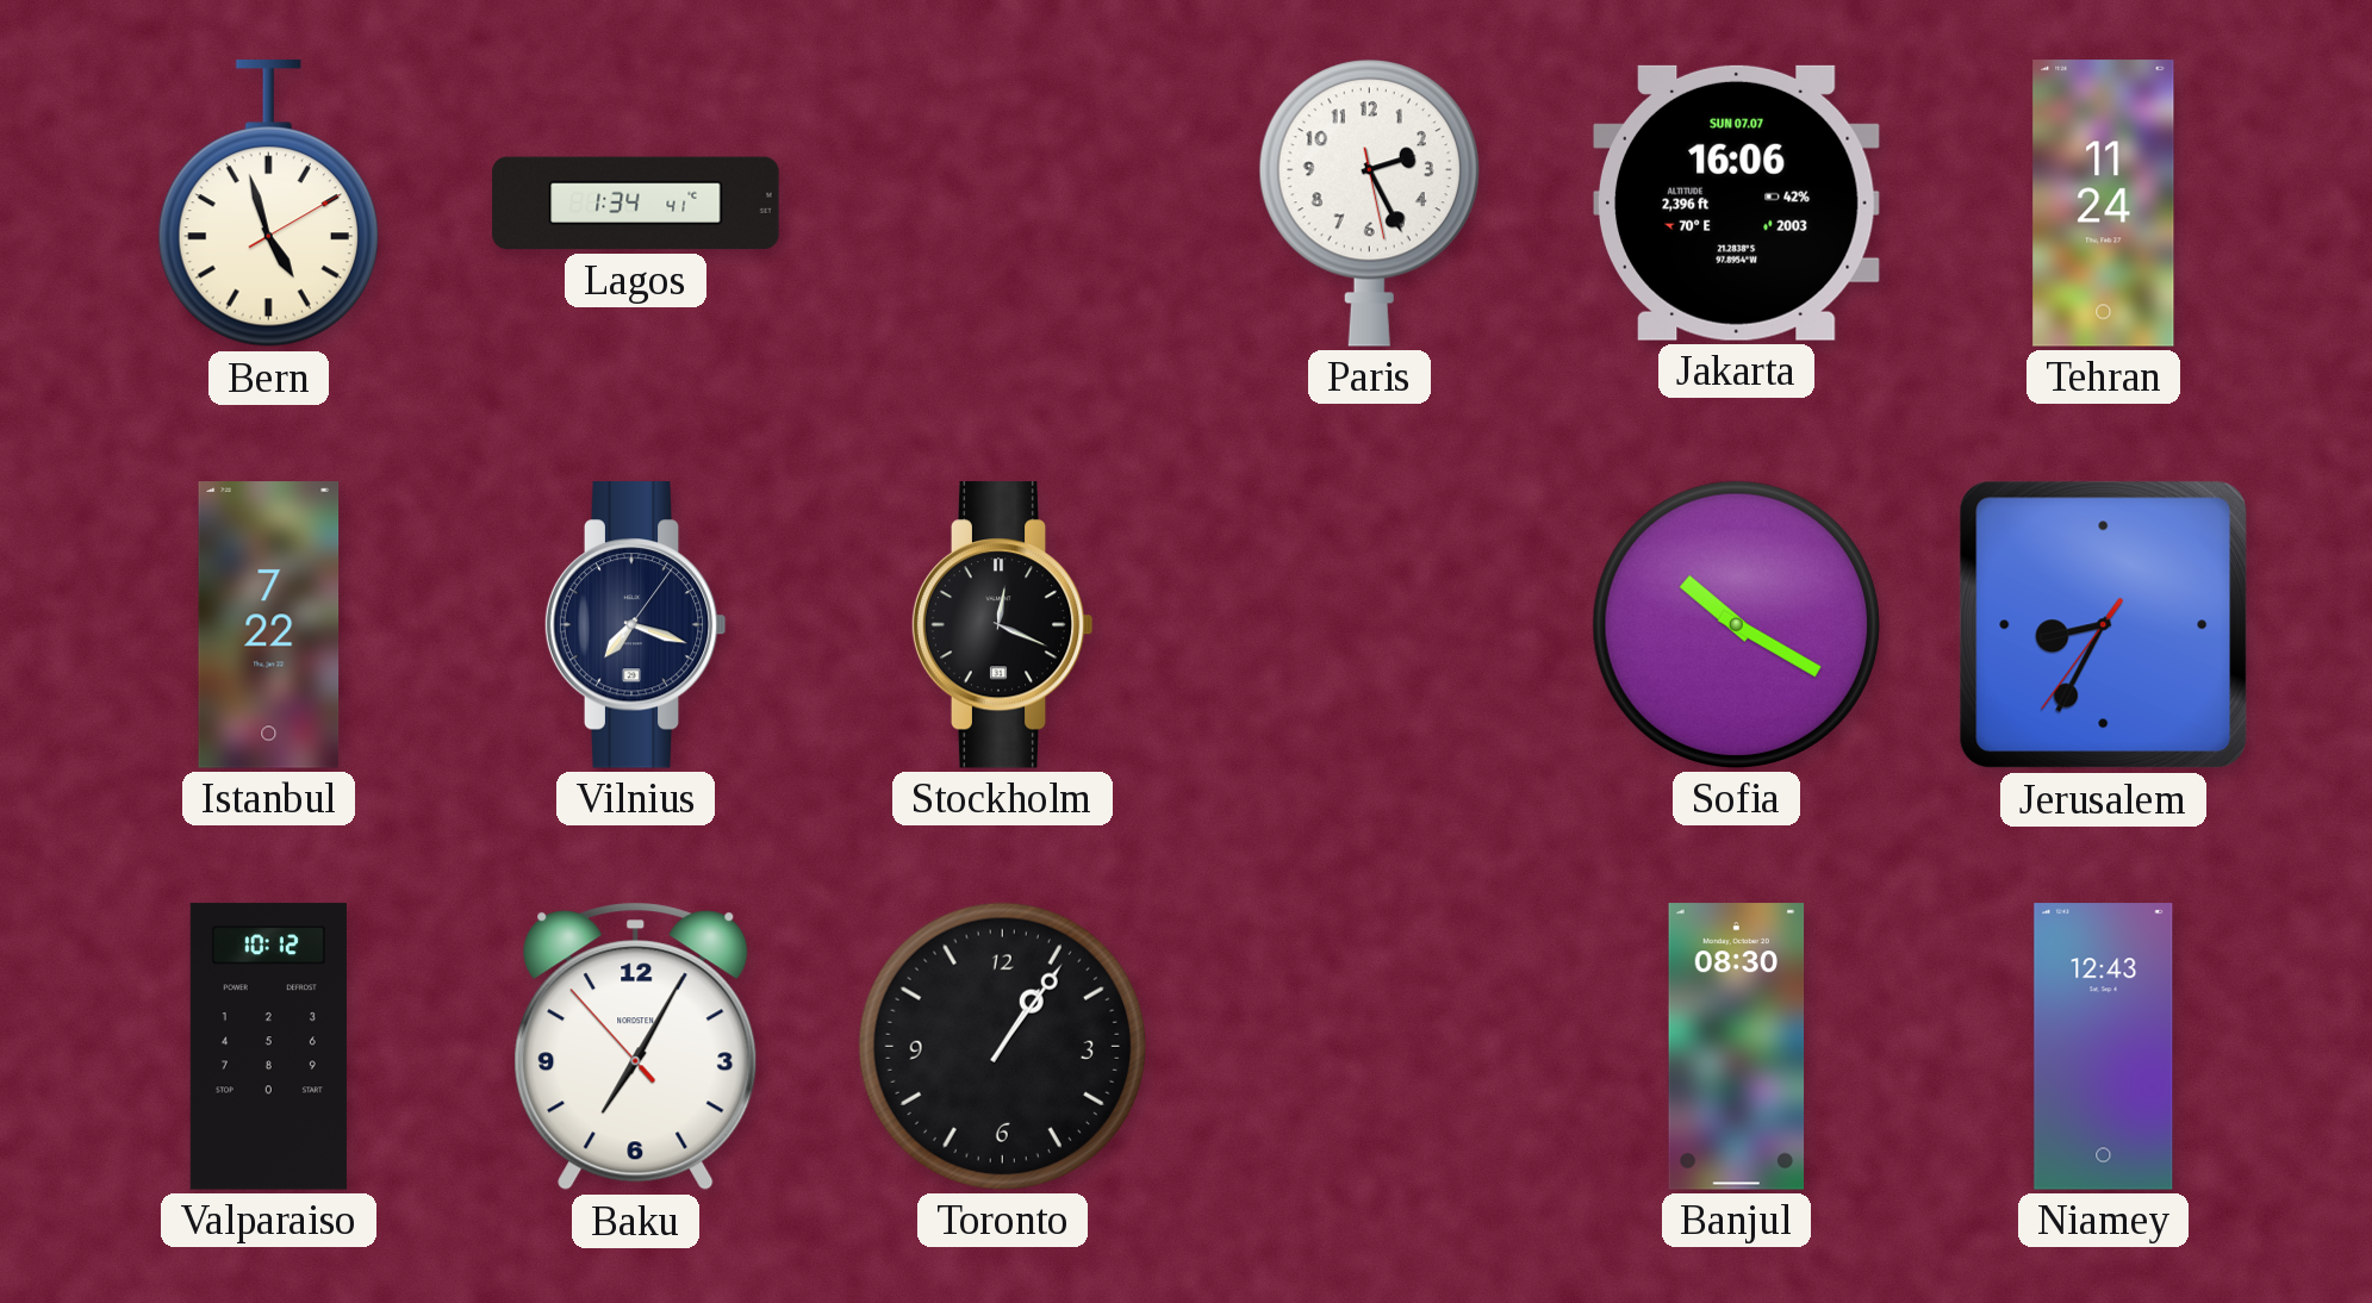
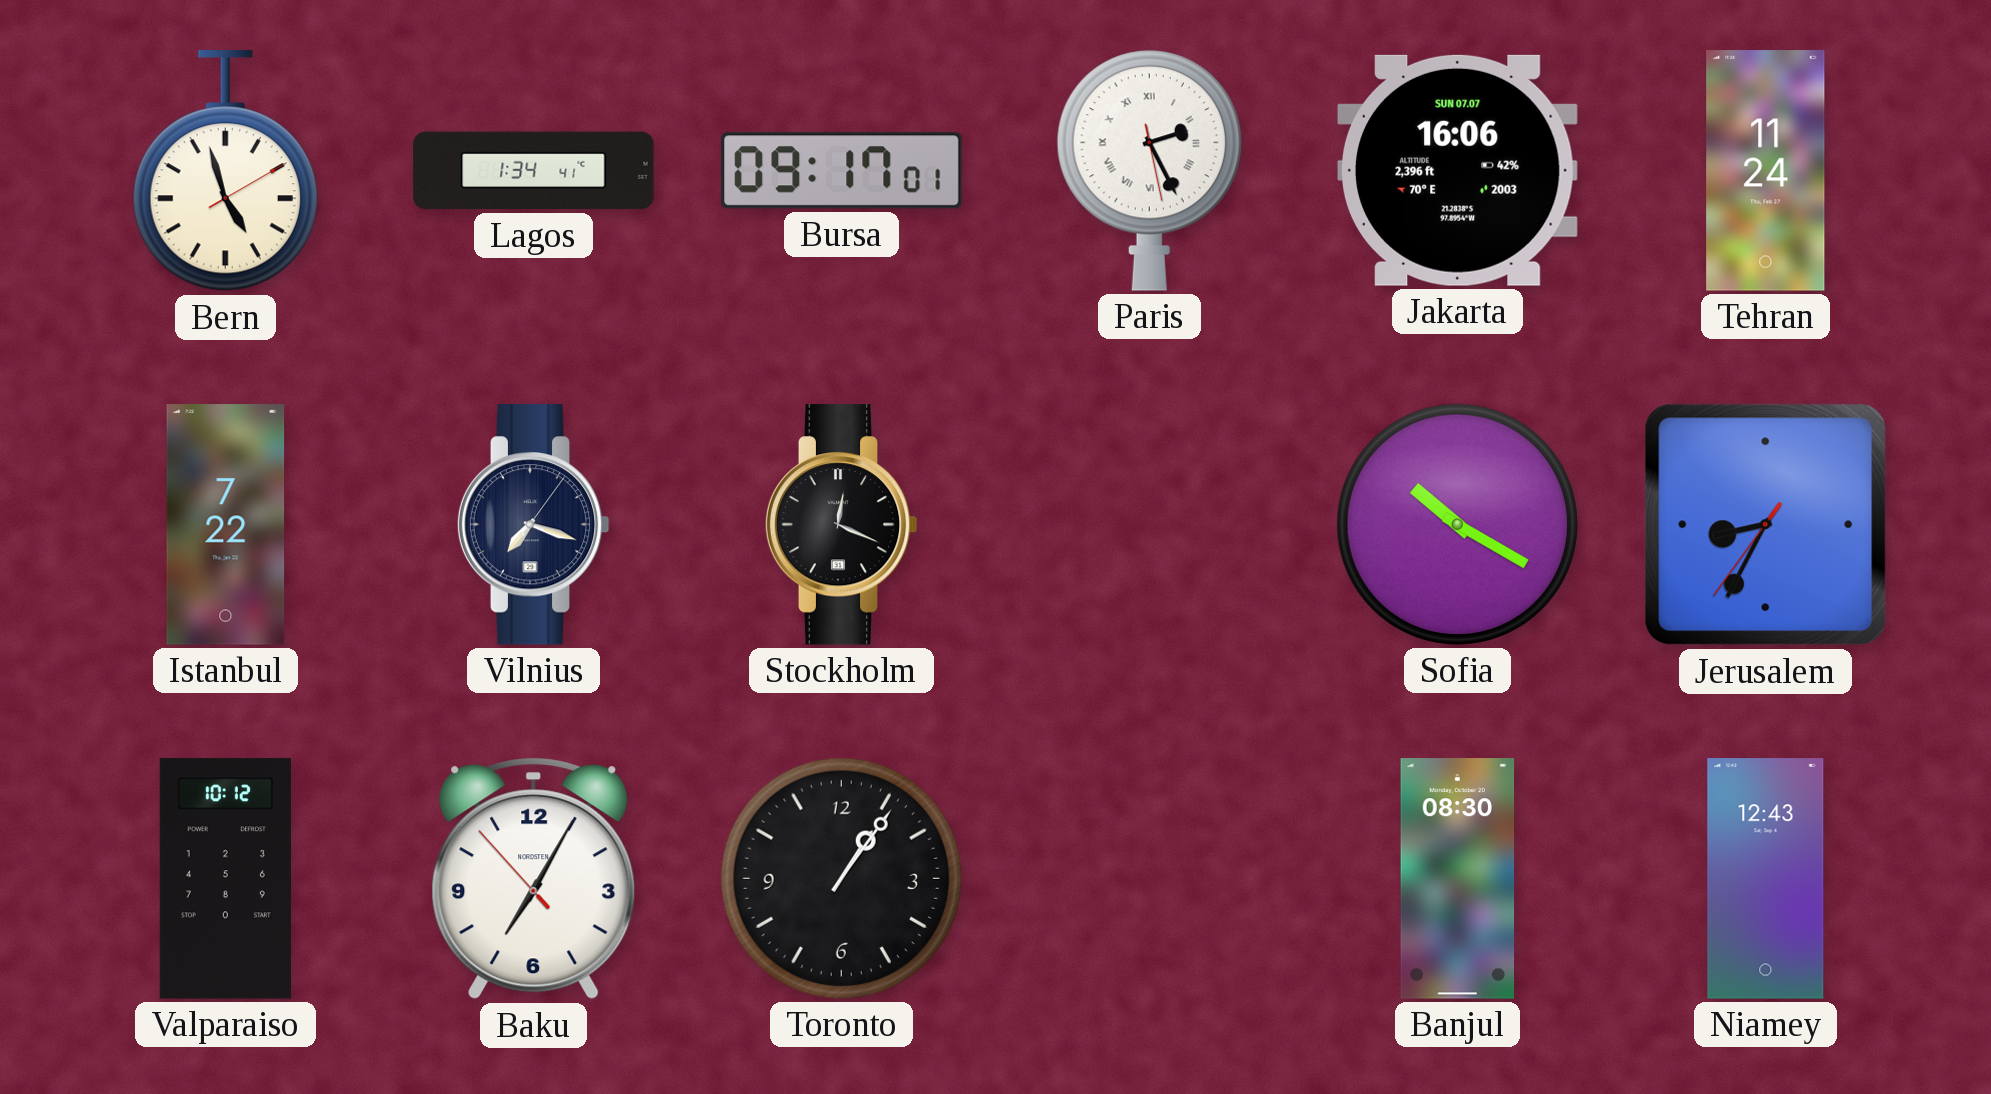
Bursa: none -> 09:17 (842, 171)
Paris numerals: Arabic -> Roman (1149, 170)
